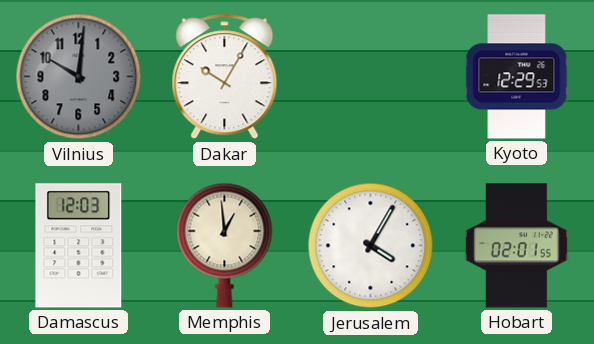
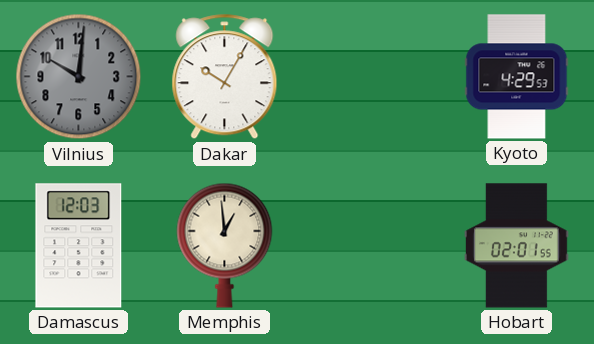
Kyoto: 12:29 -> 4:29 (517, 77)
Jerusalem: 4:05 -> none (371, 246)
